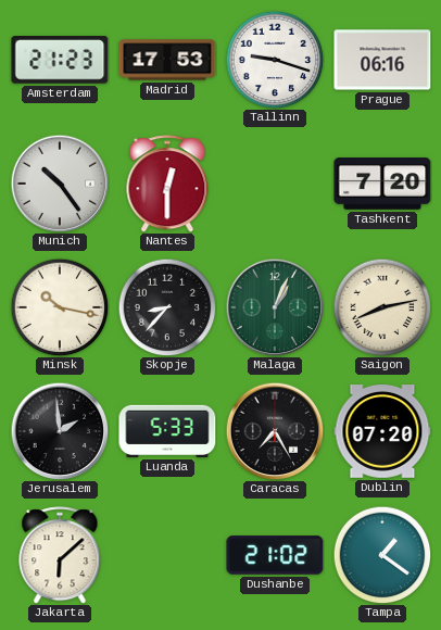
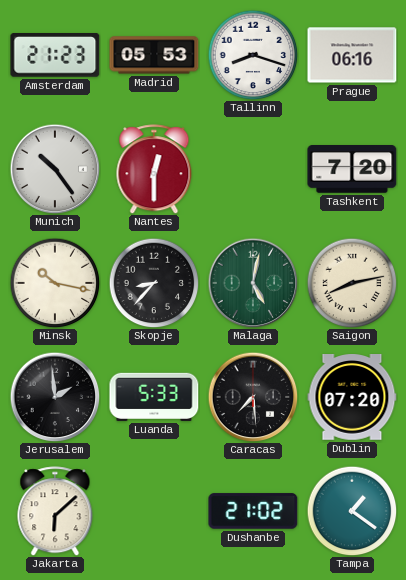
Madrid: 17:53 -> 05:53 (154, 55)
Tallinn: 9:18 -> 8:18 (253, 55)
Malaga: 1:04 -> 5:02 (253, 283)
Caracas: 7:25 -> 7:29 (253, 397)
